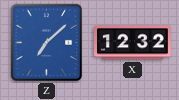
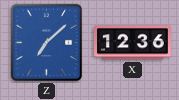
X: 12:32 -> 12:36 (133, 43)
